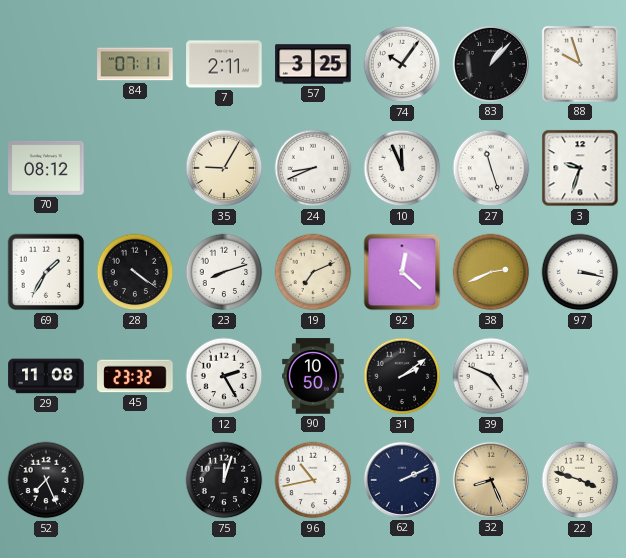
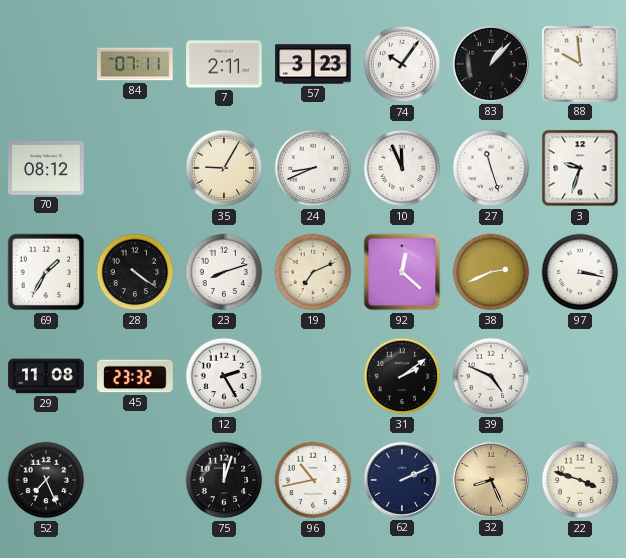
57: 3:25 -> 3:23 (313, 64)
88: 9:57 -> 9:59 (580, 64)
90: 10:50 -> none (314, 376)
